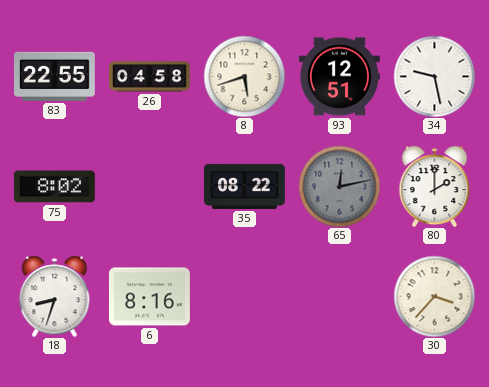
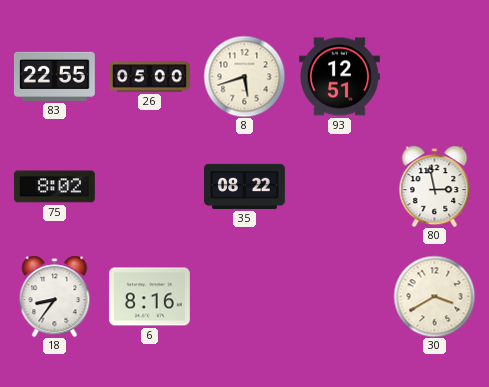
26: 04:58 -> 05:00 (150, 77)
34: 9:28 -> none (434, 76)
65: 12:13 -> none (339, 186)
80: 2:00 -> 2:58 (435, 186)
18: 8:33 -> 8:36 (55, 296)
30: 3:37 -> 3:40 (434, 296)
